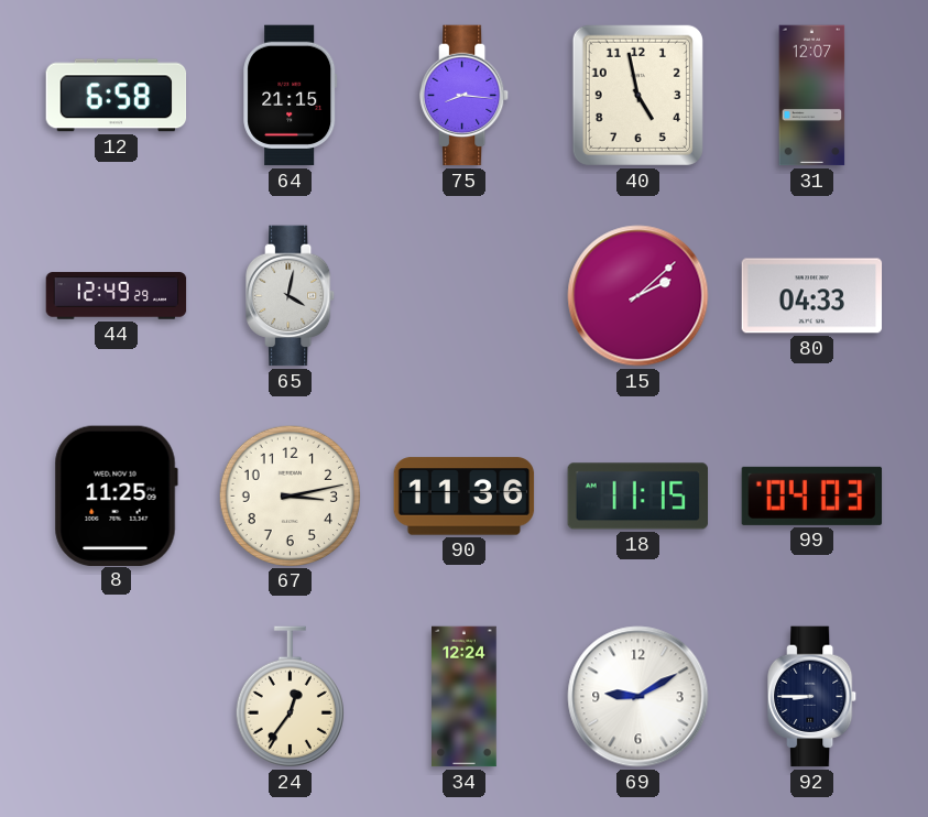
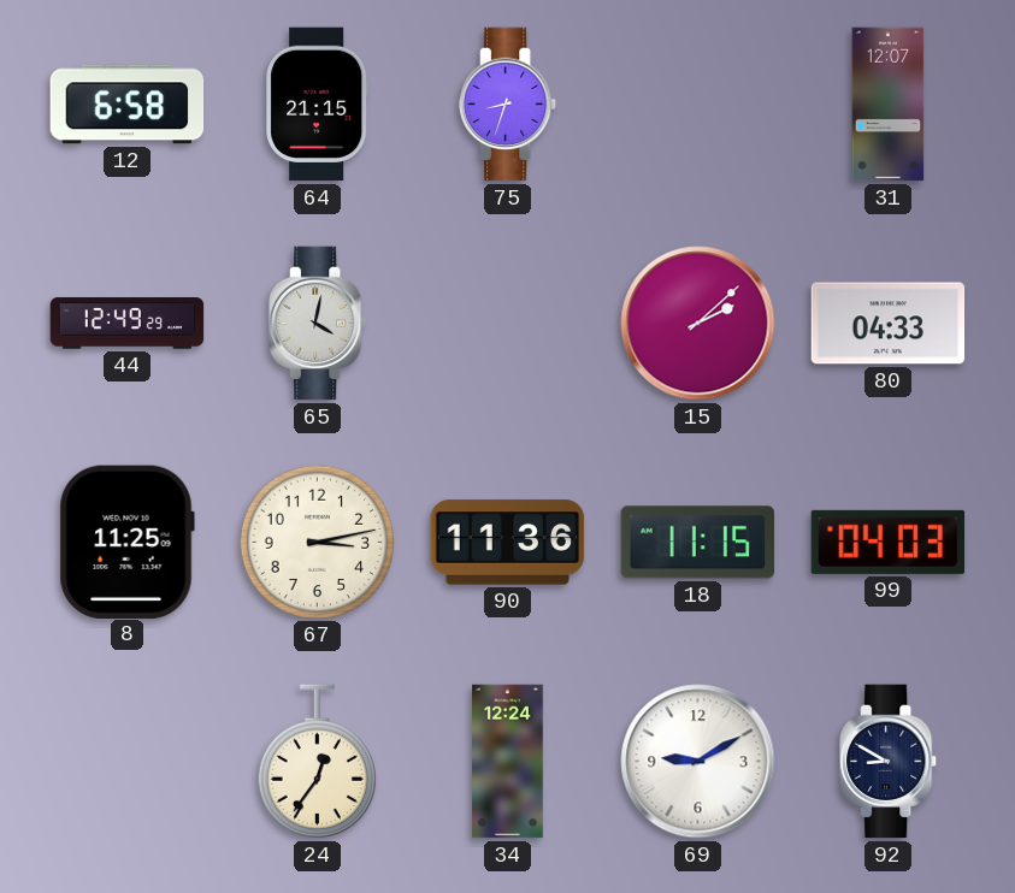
75: 8:16 -> 8:33 (508, 105)
40: 4:58 -> none (637, 95)
92: 8:45 -> 8:50 (889, 762)
